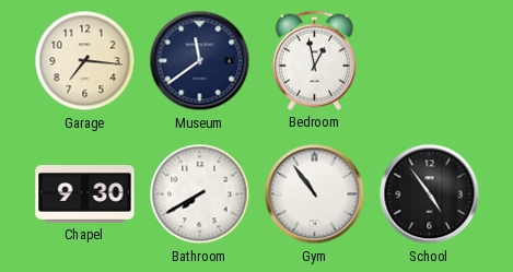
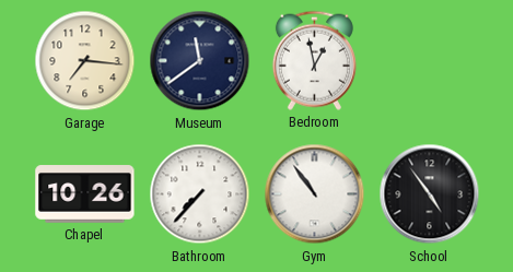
Chapel: 9:30 -> 10:26 (85, 194)
Bathroom: 7:40 -> 7:37 (200, 194)
